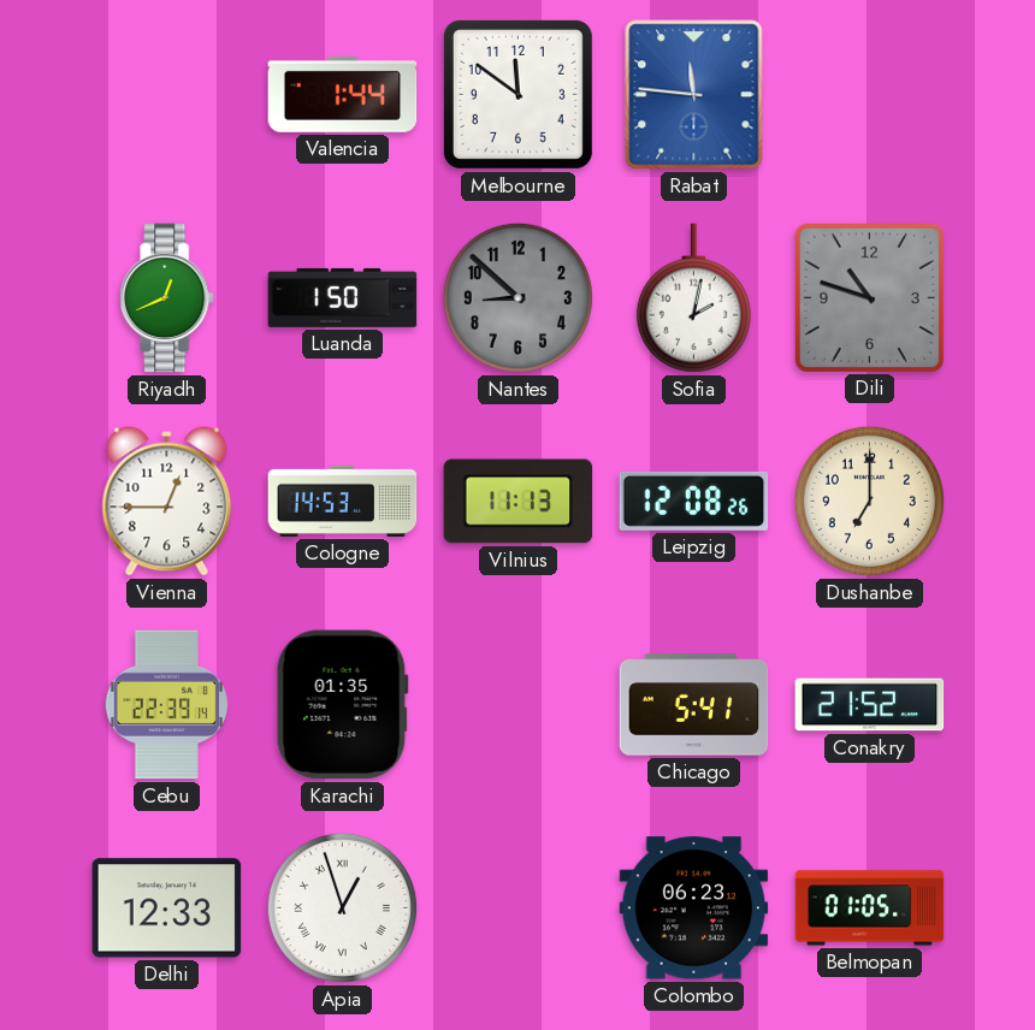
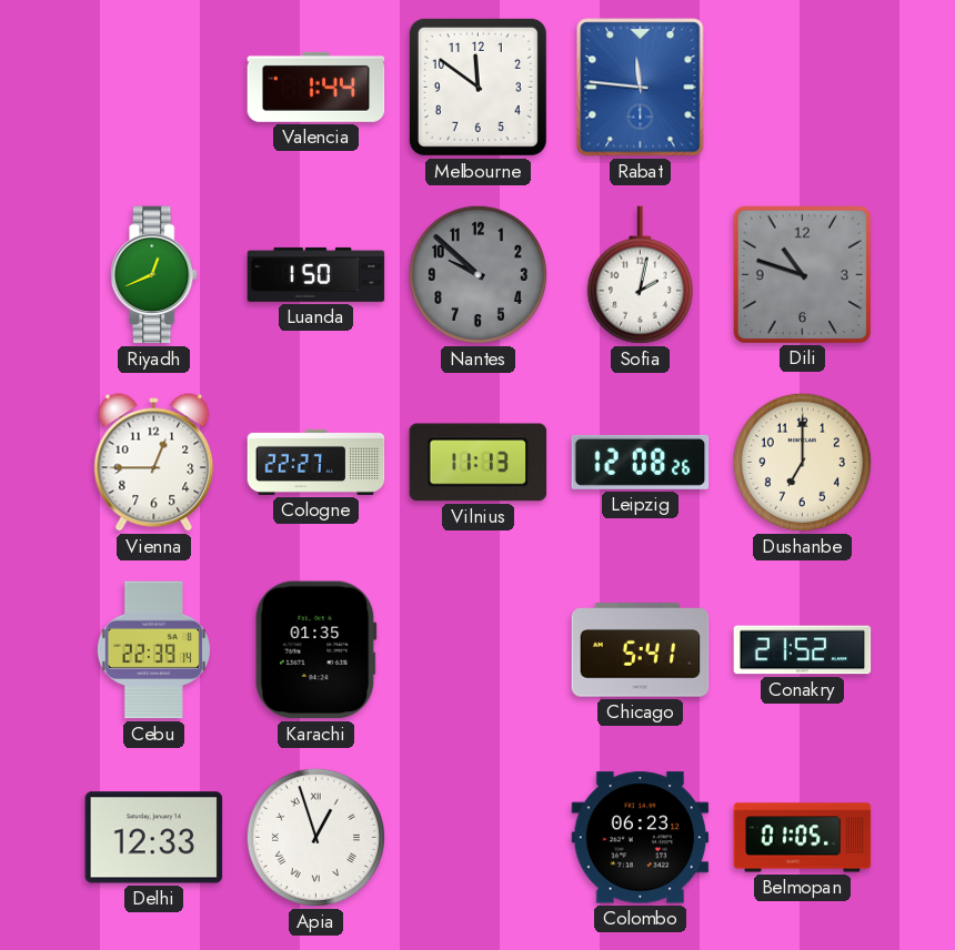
Nantes: 8:52 -> 9:52 (477, 274)
Cologne: 14:53 -> 22:27 (316, 462)
